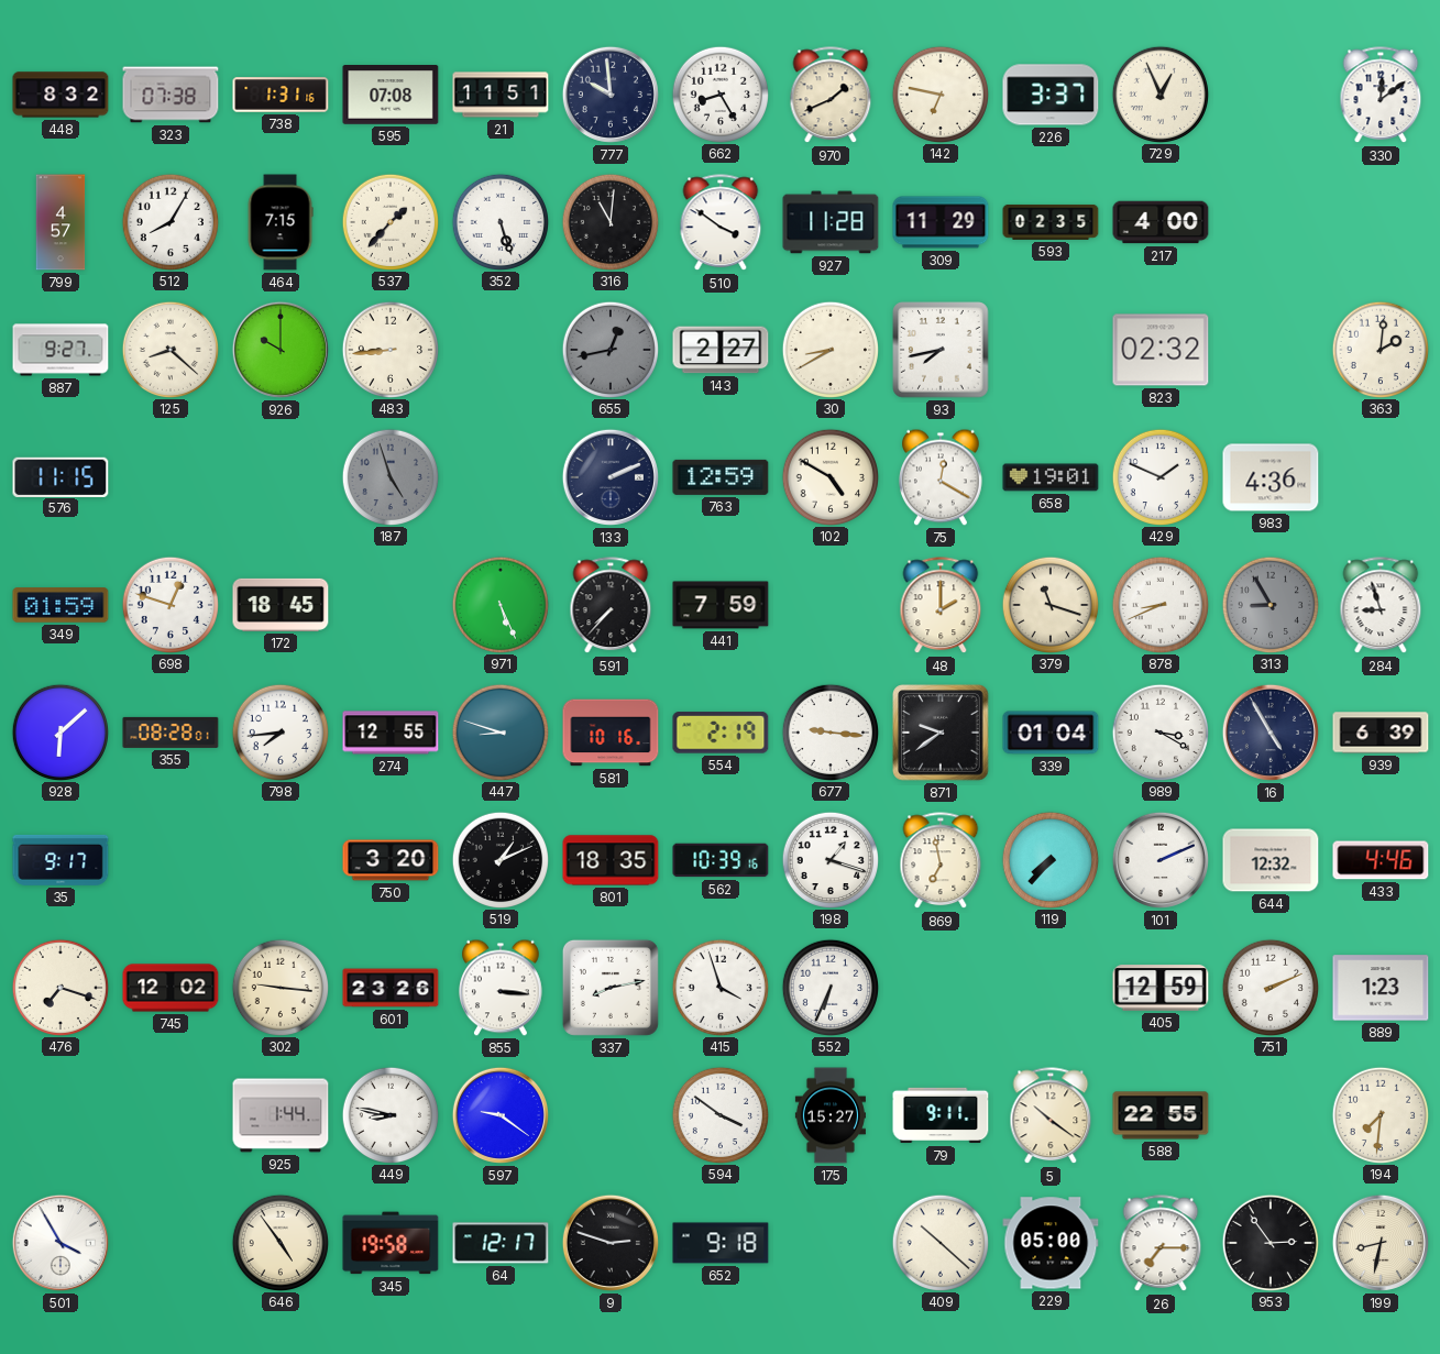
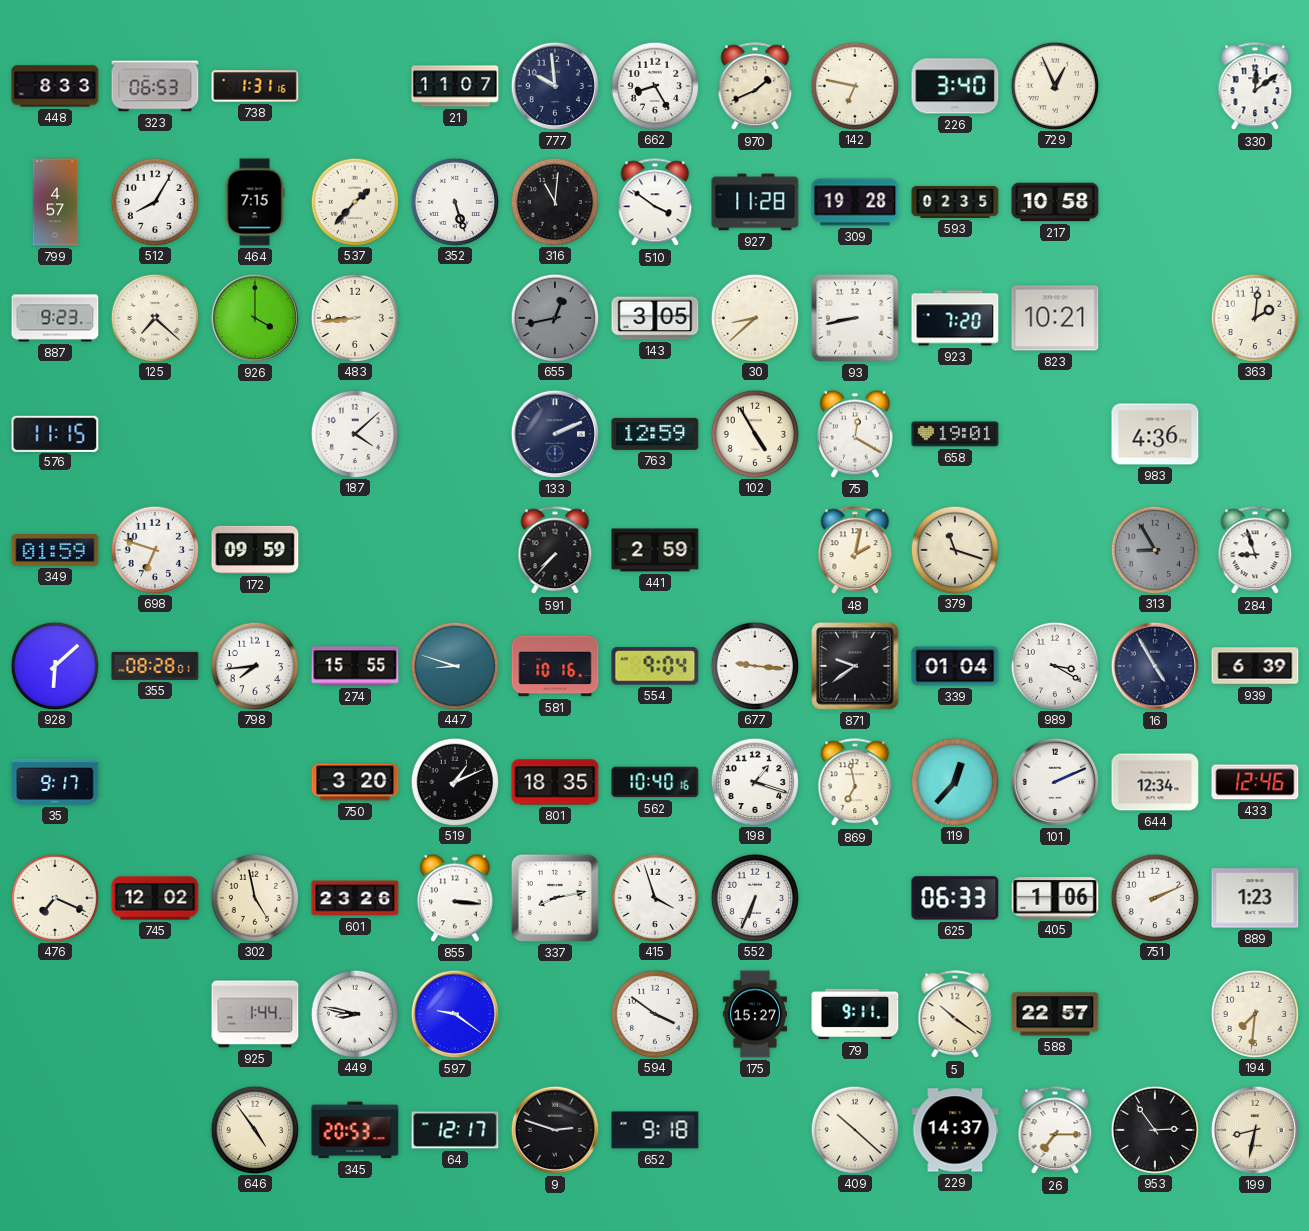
448: 8:32 -> 8:33 (55, 86)
323: 07:38 -> 06:53 (155, 86)
595: 07:08 -> none (391, 96)
21: 11:51 -> 11:07 (455, 86)
226: 3:37 -> 3:40 (955, 86)
309: 11:29 -> 19:28 (855, 202)
217: 4:00 -> 10:58 (1055, 202)
887: 9:27 -> 9:23 (55, 318)
125: 8:22 -> 7:22 (154, 317)
926: 10:00 -> 4:00 (255, 318)
143: 2:27 -> 3:05 (655, 318)
30: 8:40 -> 8:38 (754, 317)
93: 7:43 -> 8:43 (855, 318)
923: none -> 7:20 (955, 318)
823: 02:32 -> 10:21 (1055, 318)
187: 4:57 -> 4:08 (354, 433)
187 dial: grey -> white (354, 433)
102: 4:50 -> 4:55 (754, 433)
429: 1:49 -> none (1159, 476)
698: 12:48 -> 6:48 (154, 549)
172: 18:45 -> 09:59 (255, 550)
971: 5:26 -> none (499, 604)
441: 7:59 -> 2:59 (655, 550)
48: 2:00 -> 2:02 (855, 551)
878: 8:41 -> none (1159, 604)
274: 12:55 -> 15:55 (355, 666)
554: 2:19 -> 9:04 (655, 666)
562: 10:39 -> 10:40 (655, 782)
119: 7:37 -> 12:37 (954, 781)
644: 12:32 -> 12:34 (1155, 782)
433: 4:46 -> 12:46 (1255, 782)
476: 7:18 -> 7:19 (54, 897)
302: 9:16 -> 4:58 (254, 897)
625: none -> 06:33 (955, 898)
405: 12:59 -> 1:06 (1055, 898)
588: 22:55 -> 22:57 (1055, 1014)
501: 3:55 -> none (61, 1243)
345: 19:58 -> 20:53 (355, 1130)
229: 05:00 -> 14:37 (955, 1130)
